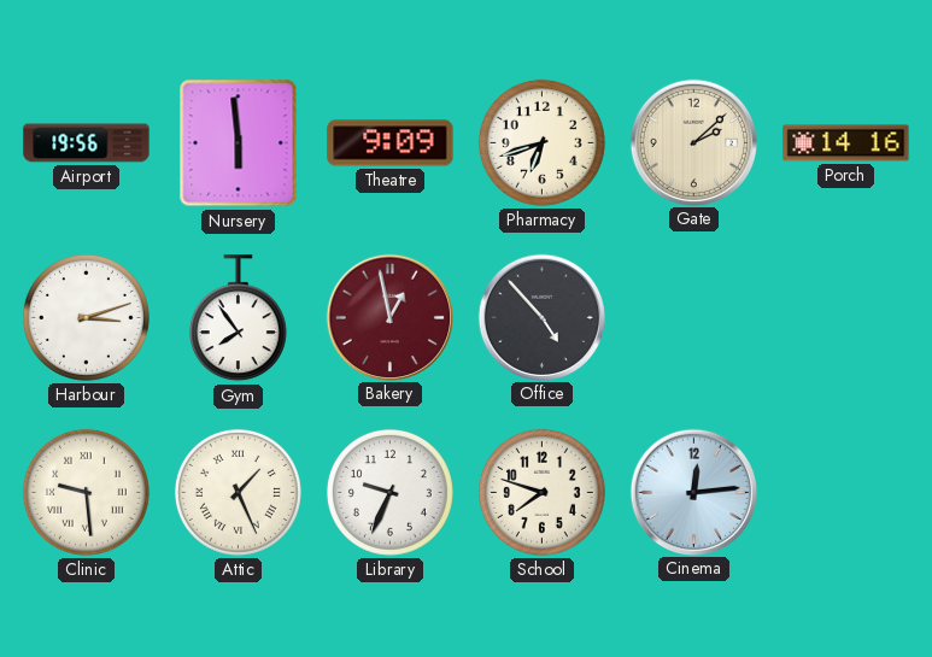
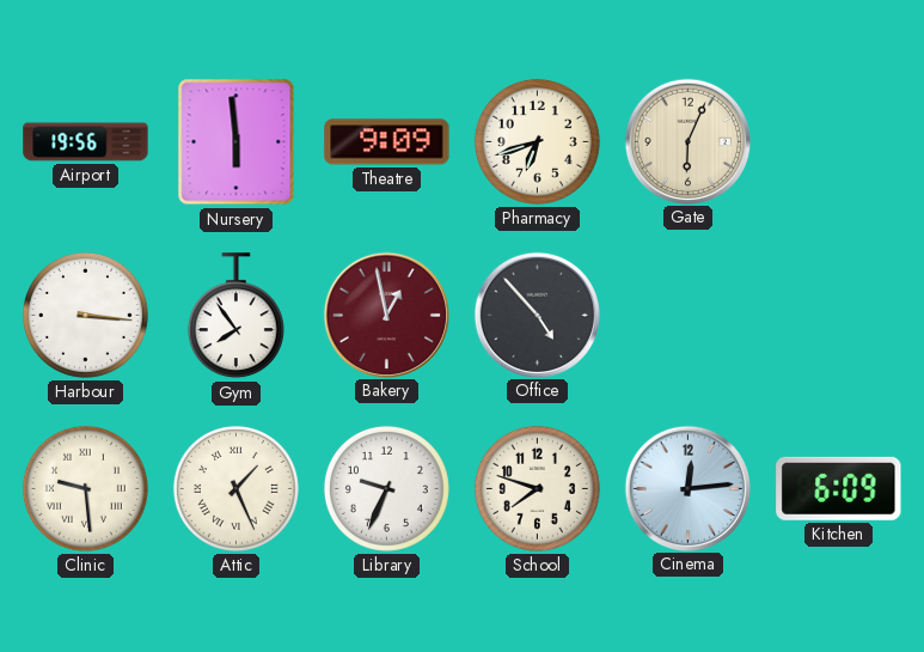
Gate: 2:08 -> 6:04 (687, 141)
Porch: 14:16 -> none (846, 143)
Harbour: 3:12 -> 3:16 (85, 315)
Kitchen: none -> 6:09 (839, 488)
